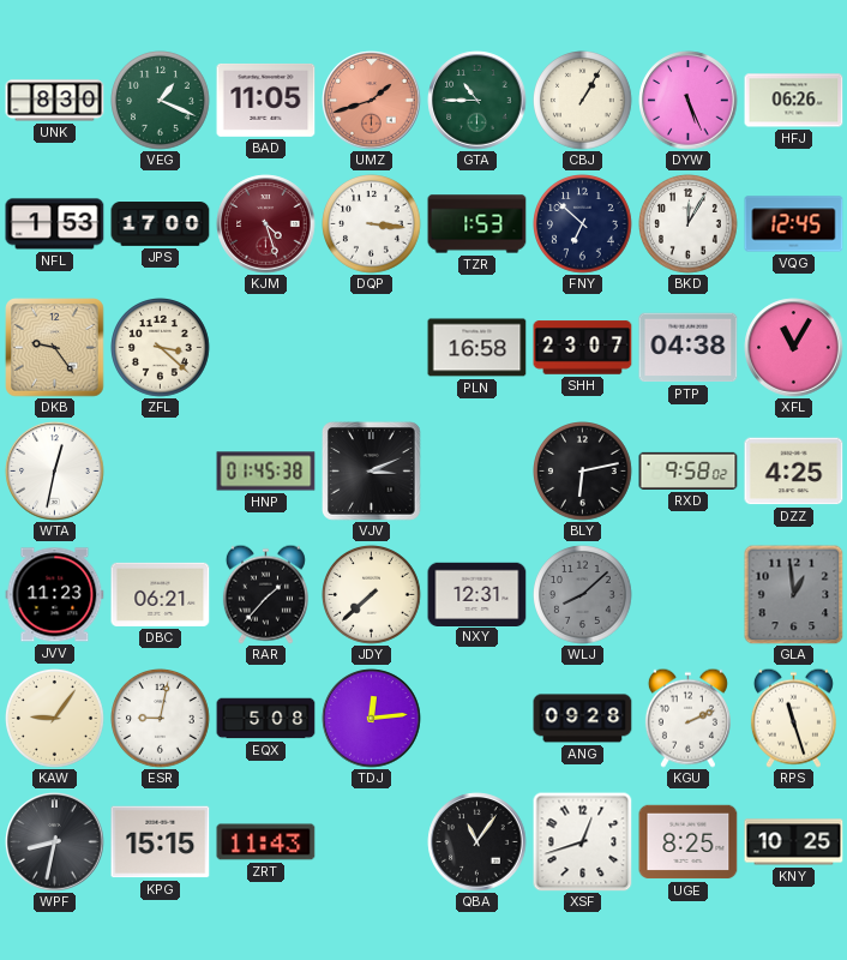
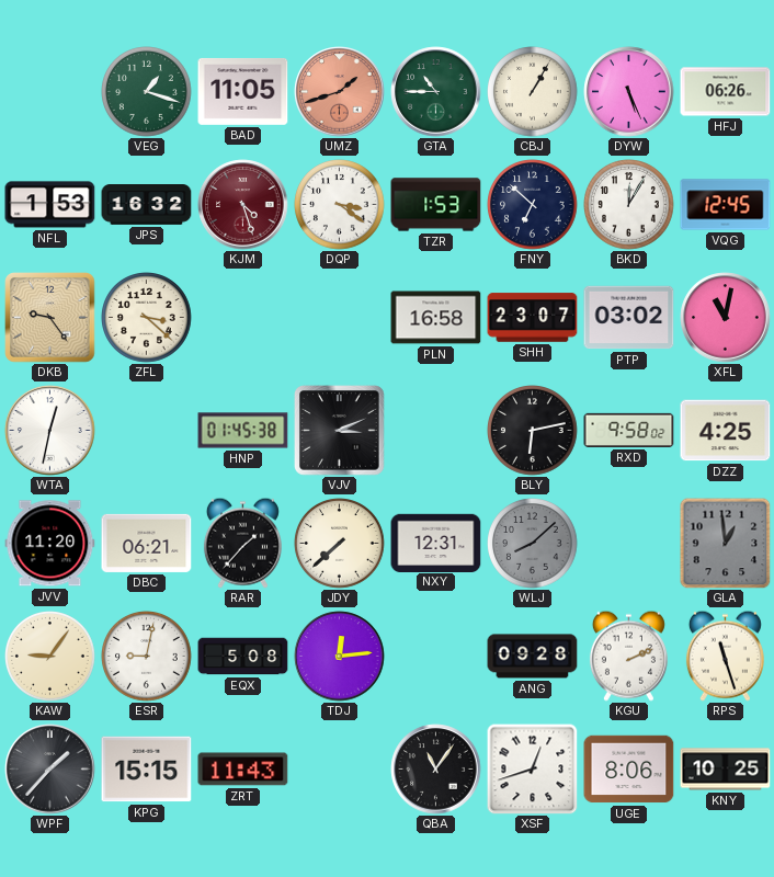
UNK: 8:30 -> none (55, 101)
VEG: 1:19 -> 1:18 (147, 92)
JPS: 17:00 -> 16:32 (147, 205)
DQP: 3:16 -> 3:21 (340, 205)
PTP: 04:38 -> 03:02 (629, 318)
XFL: 11:05 -> 11:02 (726, 318)
JVV: 11:23 -> 11:20 (50, 544)
WPF: 8:32 -> 1:37 (50, 770)
UGE: 8:25 -> 8:06 (629, 770)
